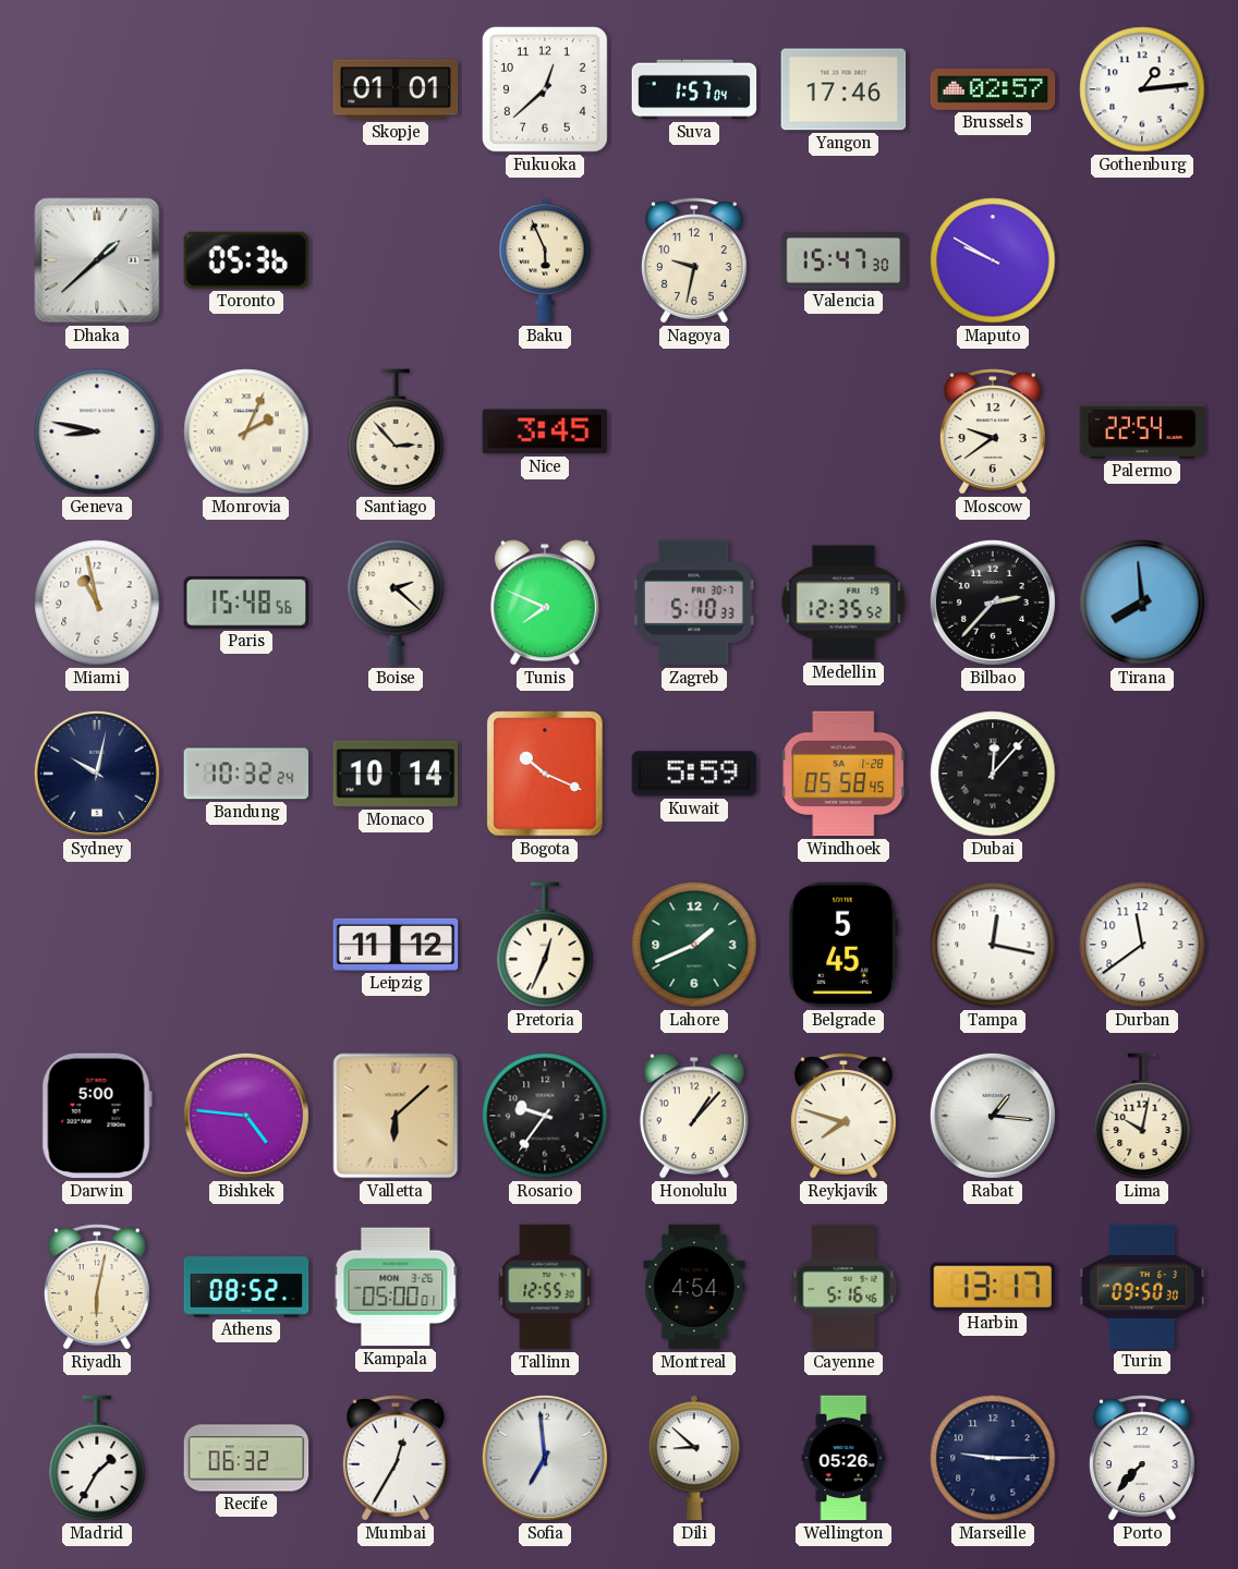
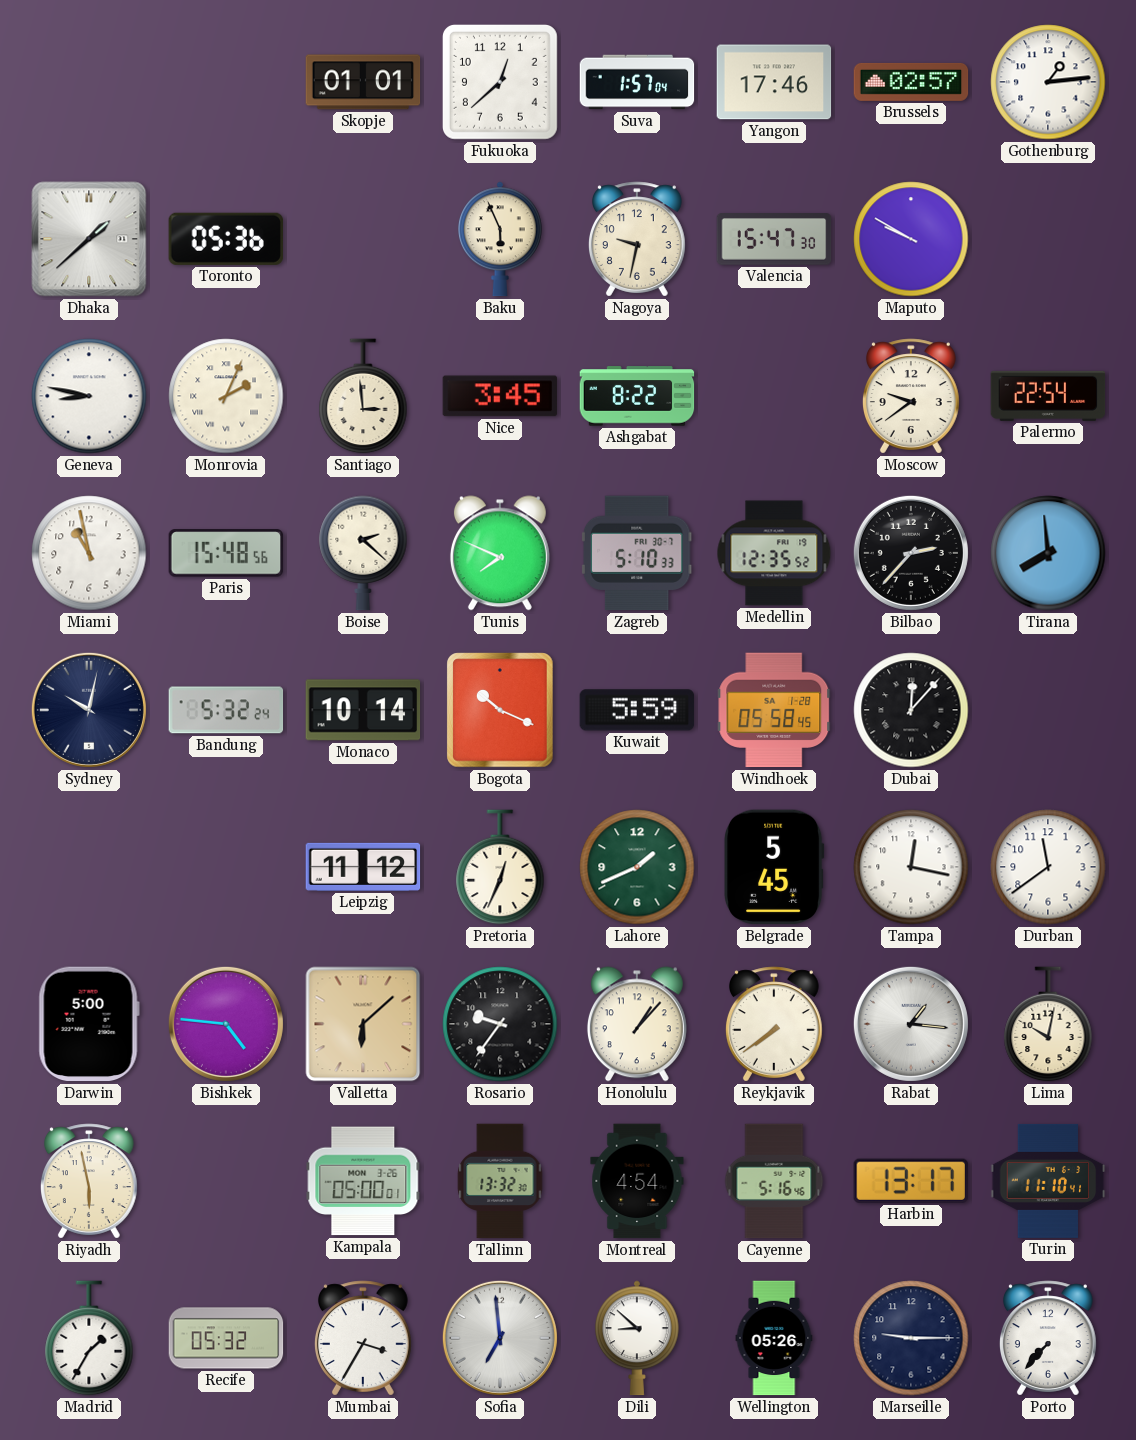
Santiago: 2:53 -> 2:59 (363, 396)
Ashgabat: none -> 8:22 (637, 396)
Bandung: 10:32 -> 5:32 (226, 710)
Reykjavik: 7:48 -> 7:39 (774, 1024)
Riyadh: 6:02 -> 5:58 (89, 1181)
Athens: 08:52 -> none (246, 1287)
Tallinn: 12:55 -> 13:32 (500, 1181)
Turin: 09:50 -> 11:10 (1048, 1181)
Recife: 06:32 -> 05:32 (226, 1338)
Mumbai: 12:35 -> 3:35 (363, 1338)
